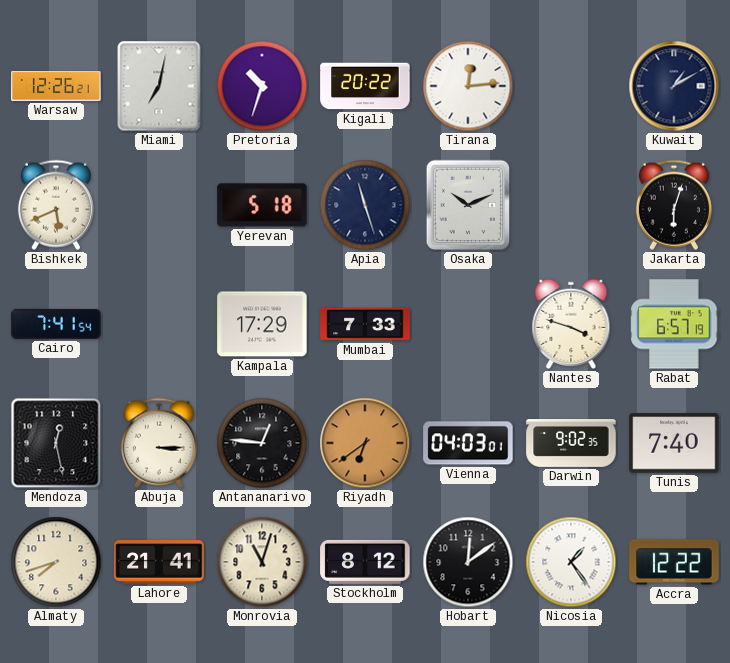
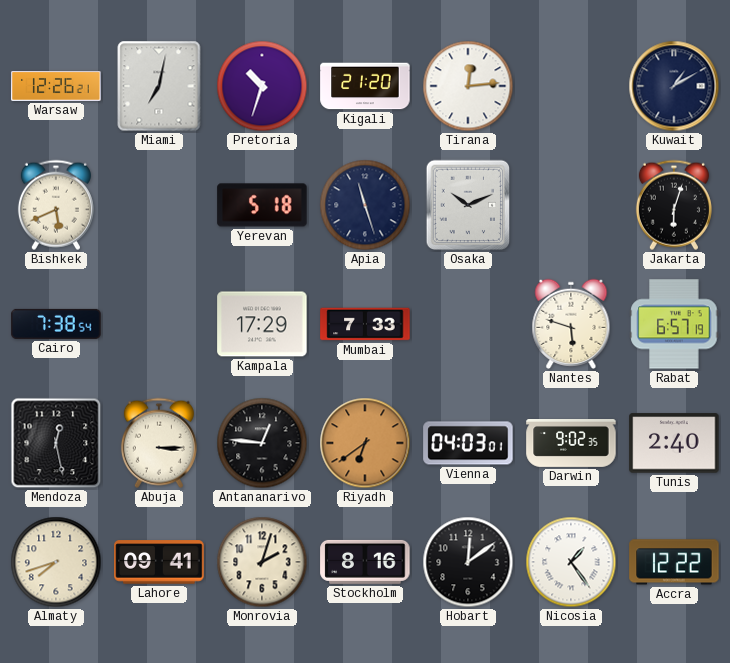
Kigali: 20:22 -> 21:20 (365, 86)
Cairo: 7:41 -> 7:38 (56, 324)
Nantes: 3:48 -> 5:48 (571, 324)
Tunis: 7:40 -> 2:40 (674, 443)
Lahore: 21:41 -> 09:41 (159, 562)
Monrovia: 11:03 -> 2:03 (262, 562)
Stockholm: 8:12 -> 8:16 (365, 562)
